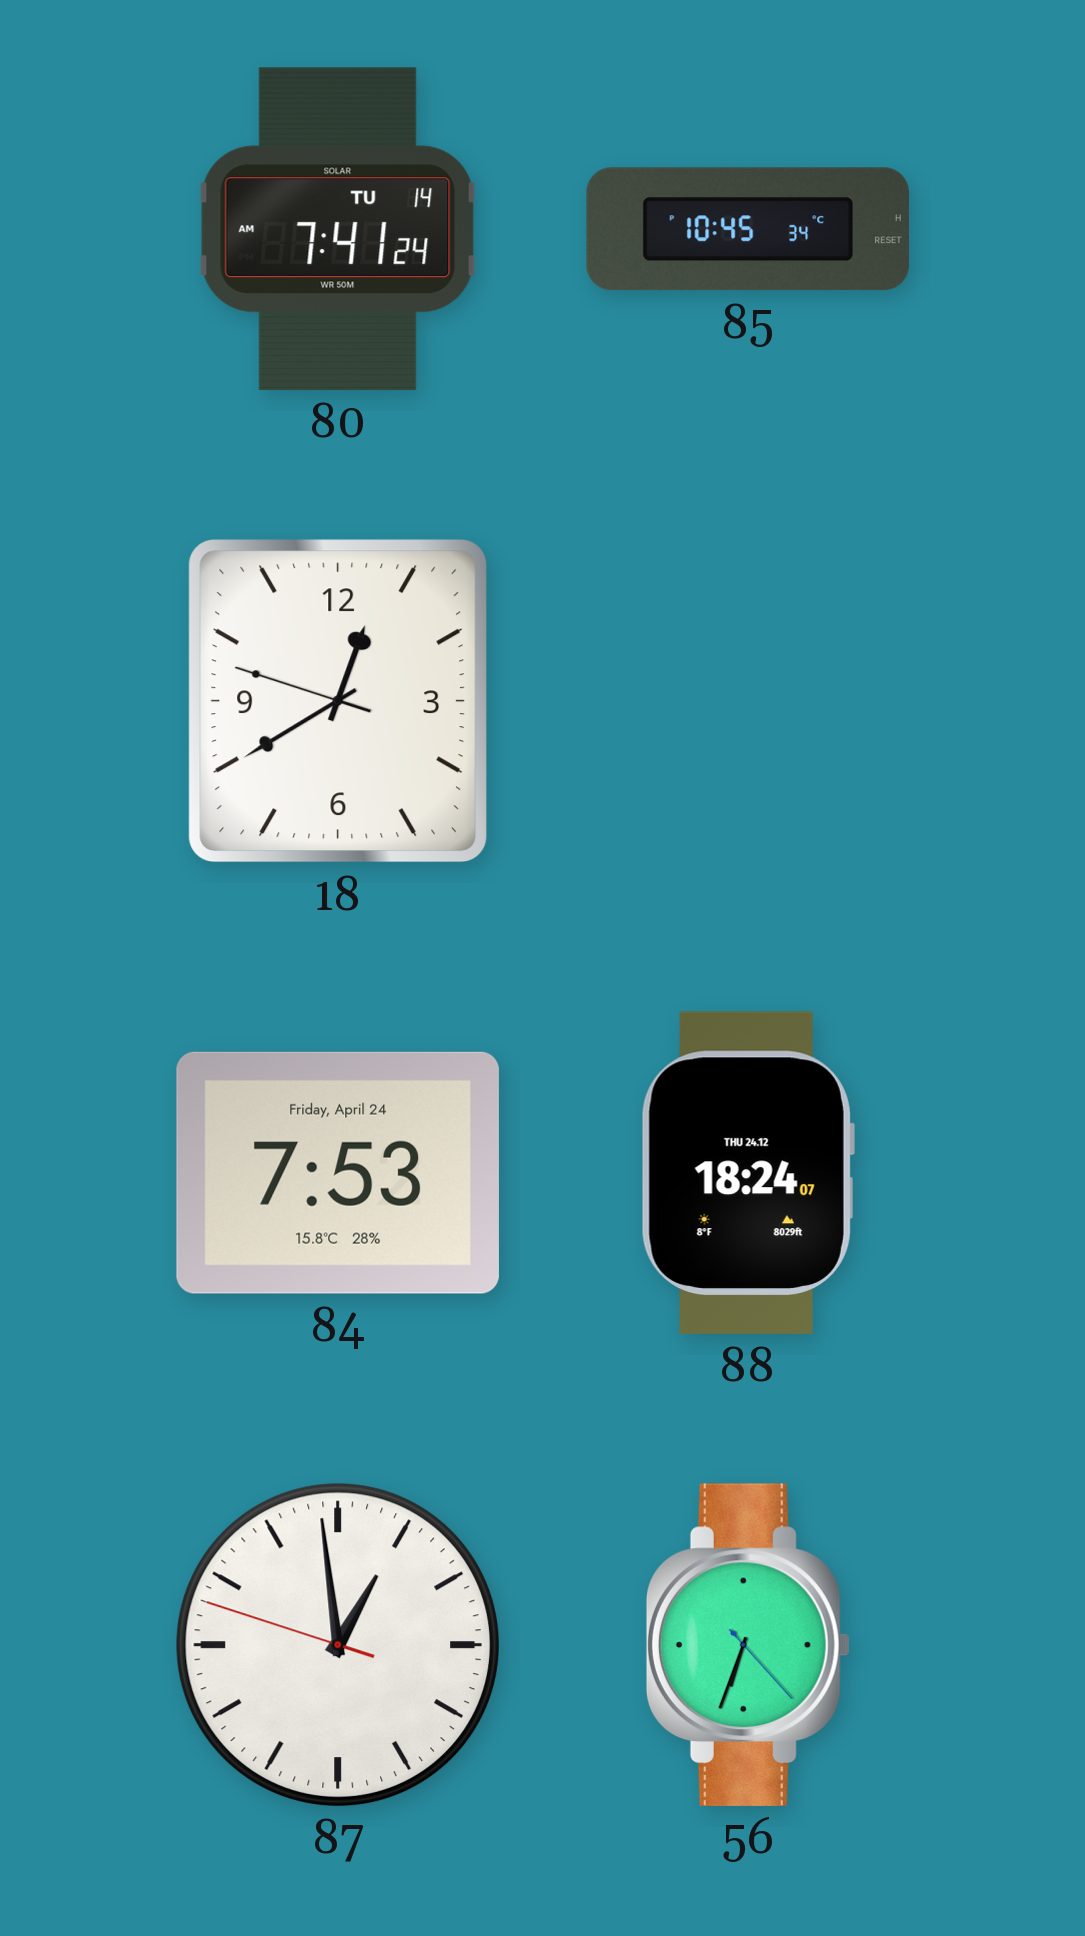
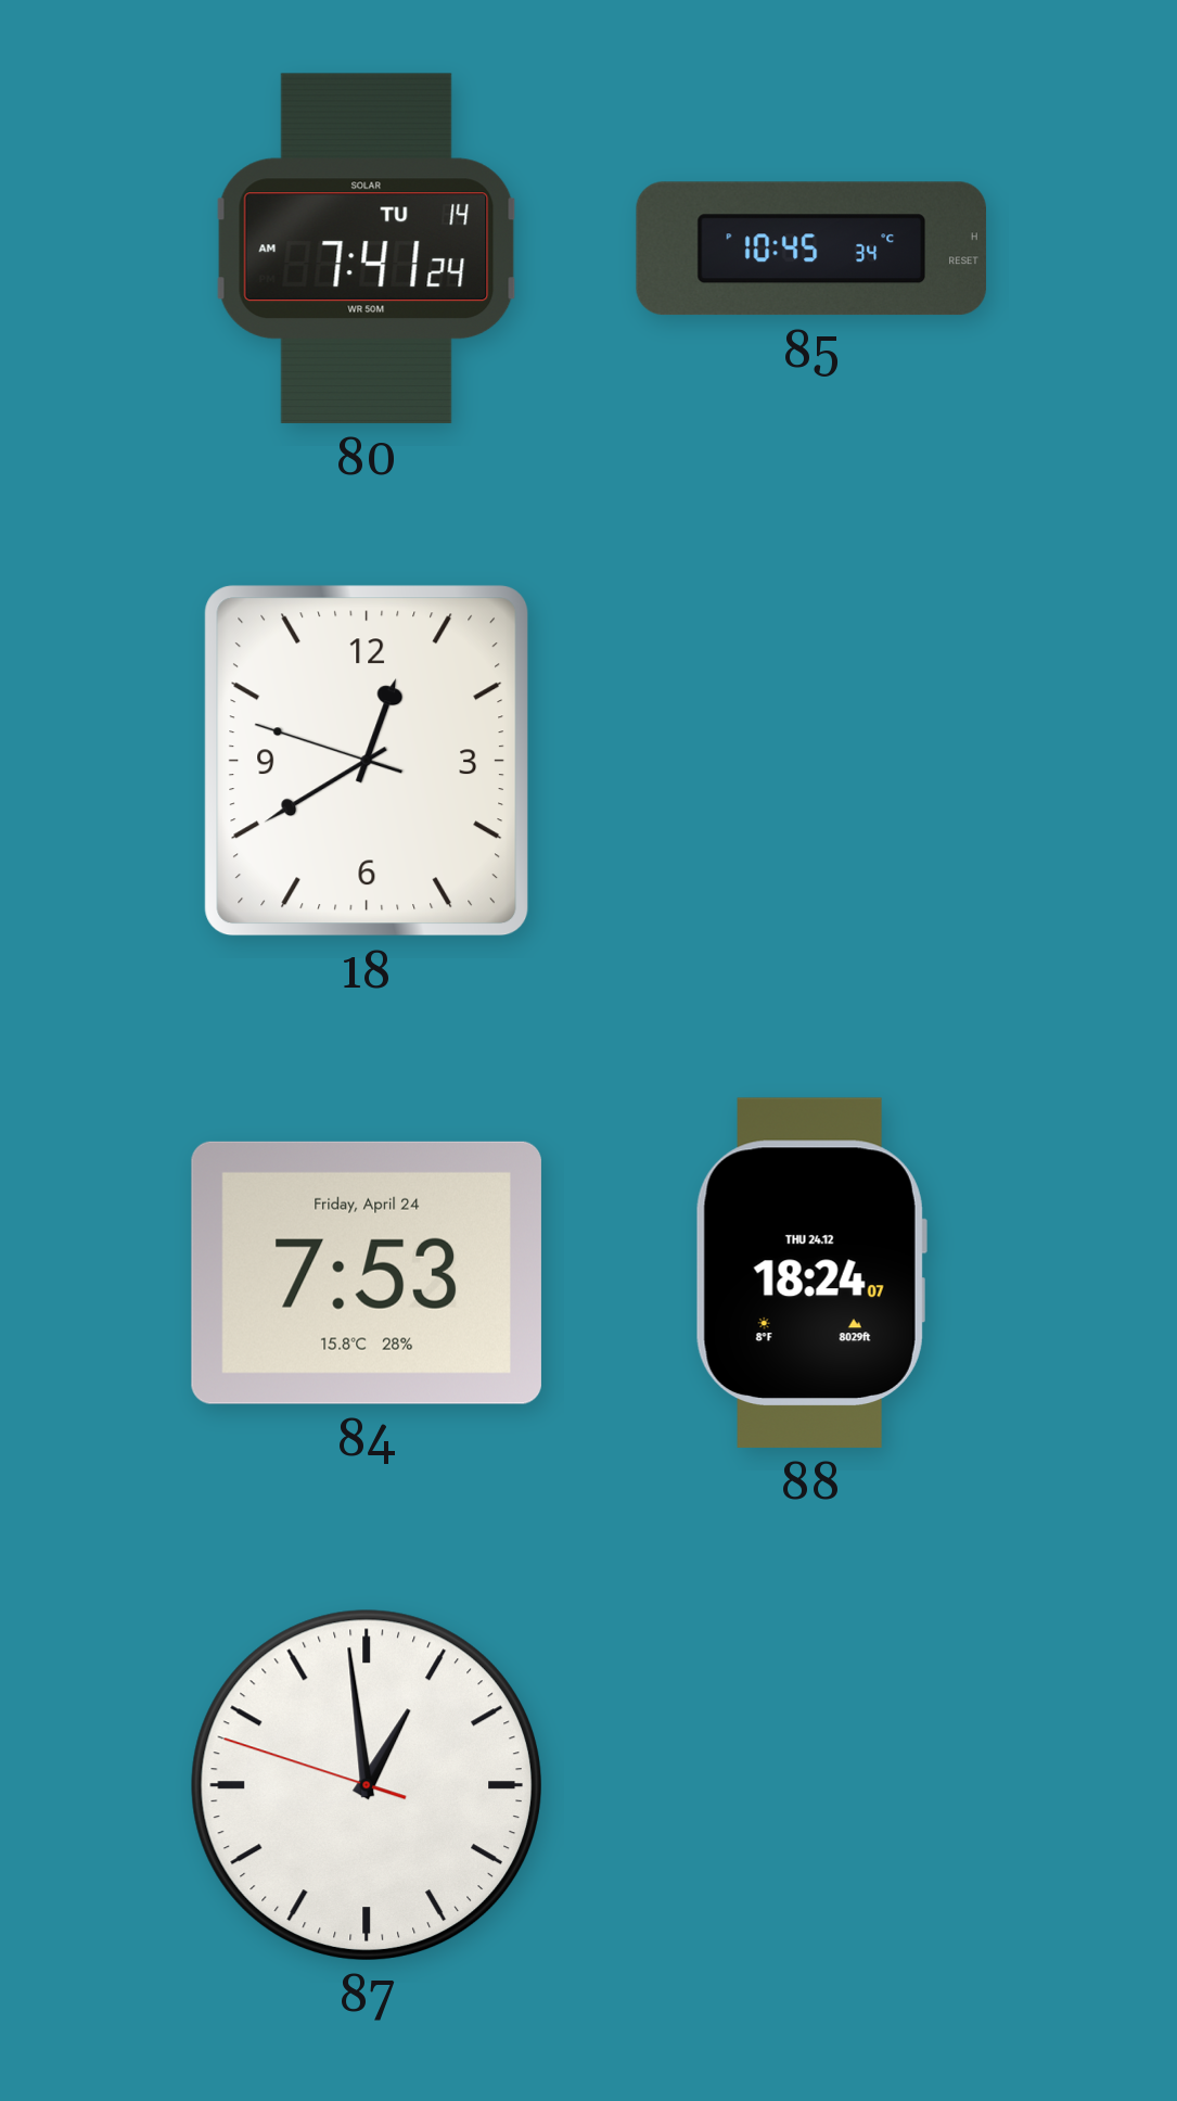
56: 6:33 -> none (748, 1645)
